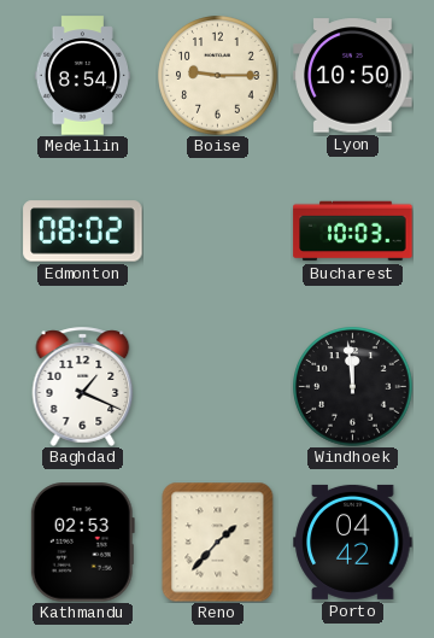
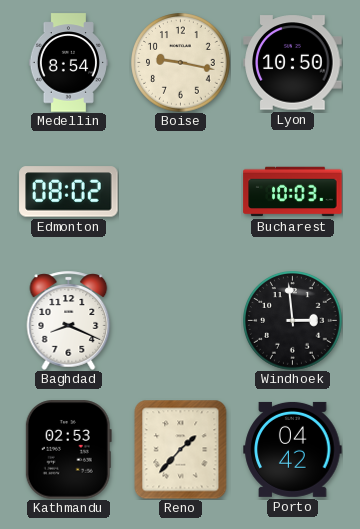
Boise: 9:15 -> 9:17 (181, 63)
Baghdad: 1:19 -> 8:19 (69, 320)
Windhoek: 11:59 -> 2:59 (293, 321)
